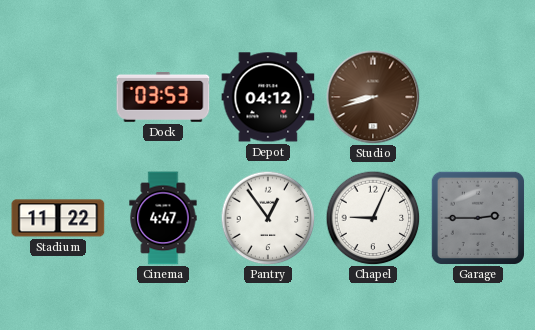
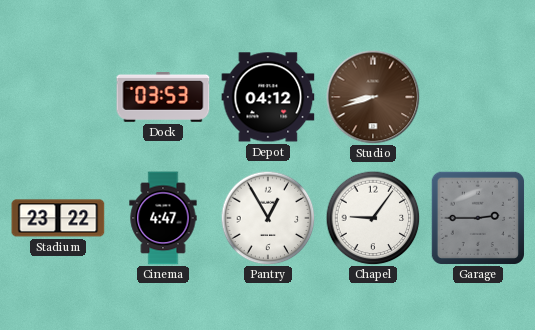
Stadium: 11:22 -> 23:22 (58, 218)
Pantry: 12:54 -> 12:55 (268, 218)
Chapel: 9:04 -> 9:06 (373, 218)
